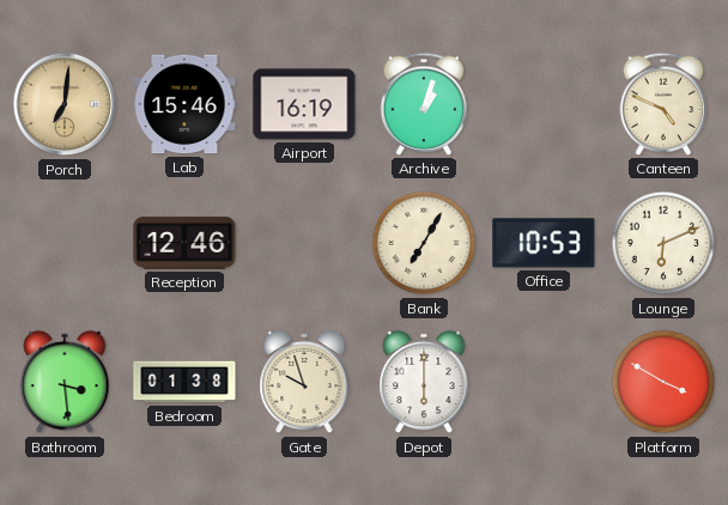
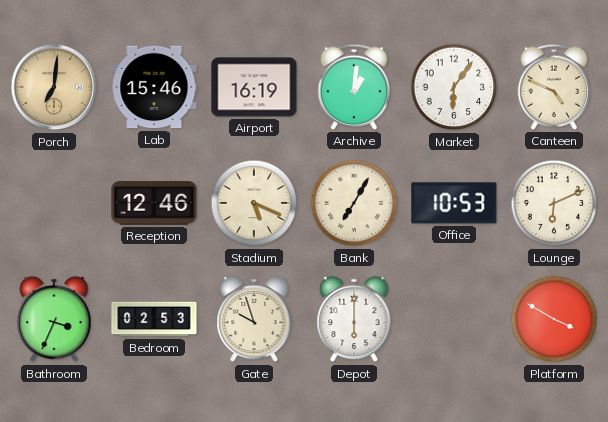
Archive: 1:03 -> 1:01 (354, 87)
Market: none -> 6:06 (454, 87)
Stadium: none -> 5:19 (254, 203)
Bathroom: 3:29 -> 3:34 (54, 319)
Bedroom: 01:38 -> 02:53 (154, 319)
